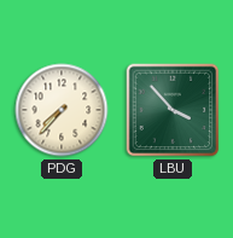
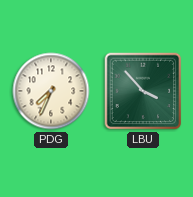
PDG: 7:37 -> 7:34 (51, 91)
